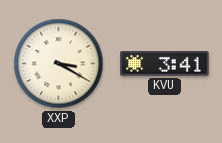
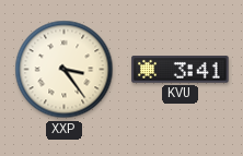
XXP: 3:20 -> 3:24 (65, 70)
